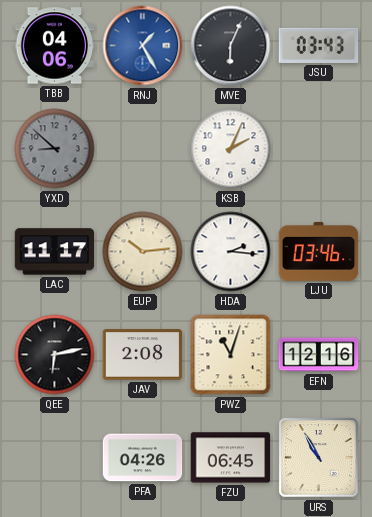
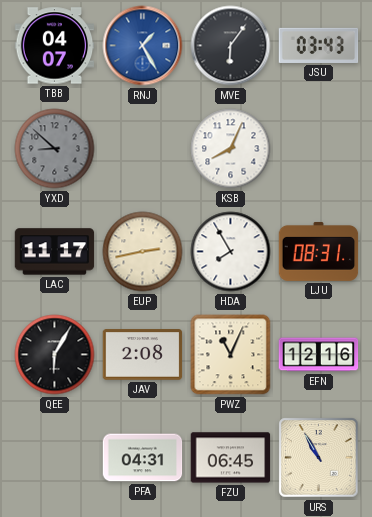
TBB: 04:06 -> 04:07 (55, 46)
MVE: 6:04 -> 6:06 (231, 46)
KSB: 2:04 -> 8:04 (231, 149)
EUP: 10:14 -> 2:43 (143, 252)
HDA: 2:16 -> 7:55 (231, 252)
LJU: 03:46 -> 08:31 (319, 251)
QEE: 6:13 -> 6:05 (55, 355)
PWZ: 11:03 -> 11:04 (231, 355)
PFA: 04:26 -> 04:31 (143, 458)
